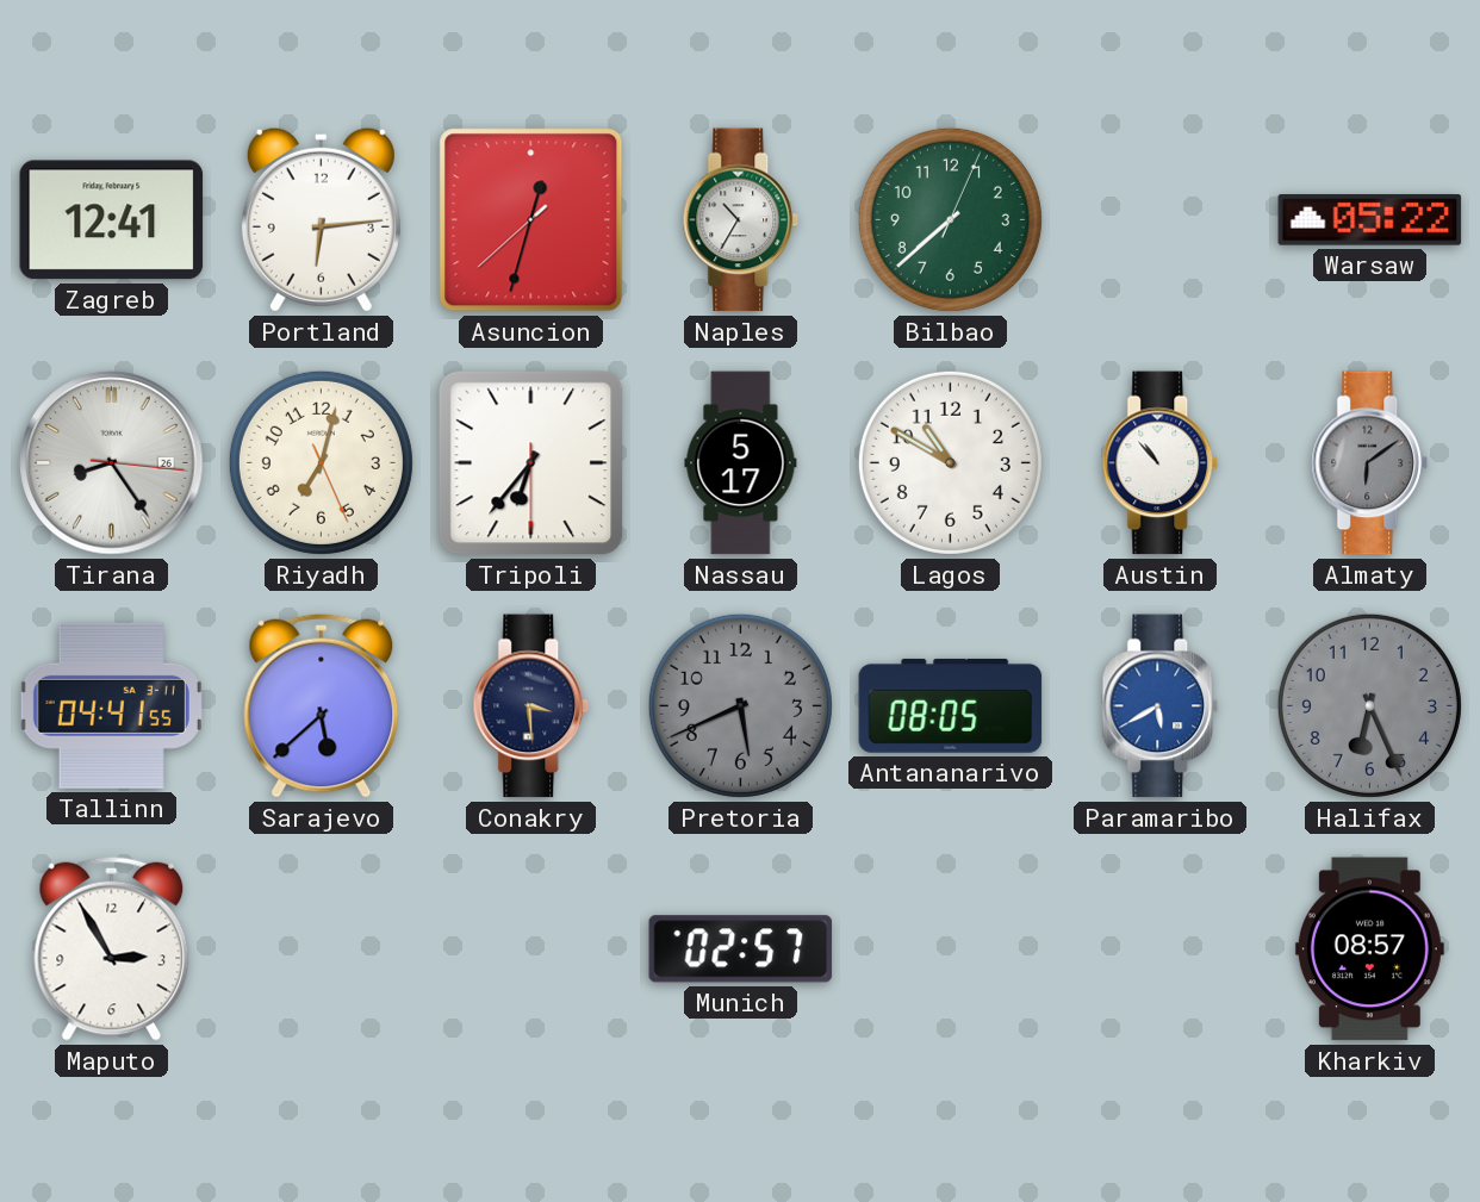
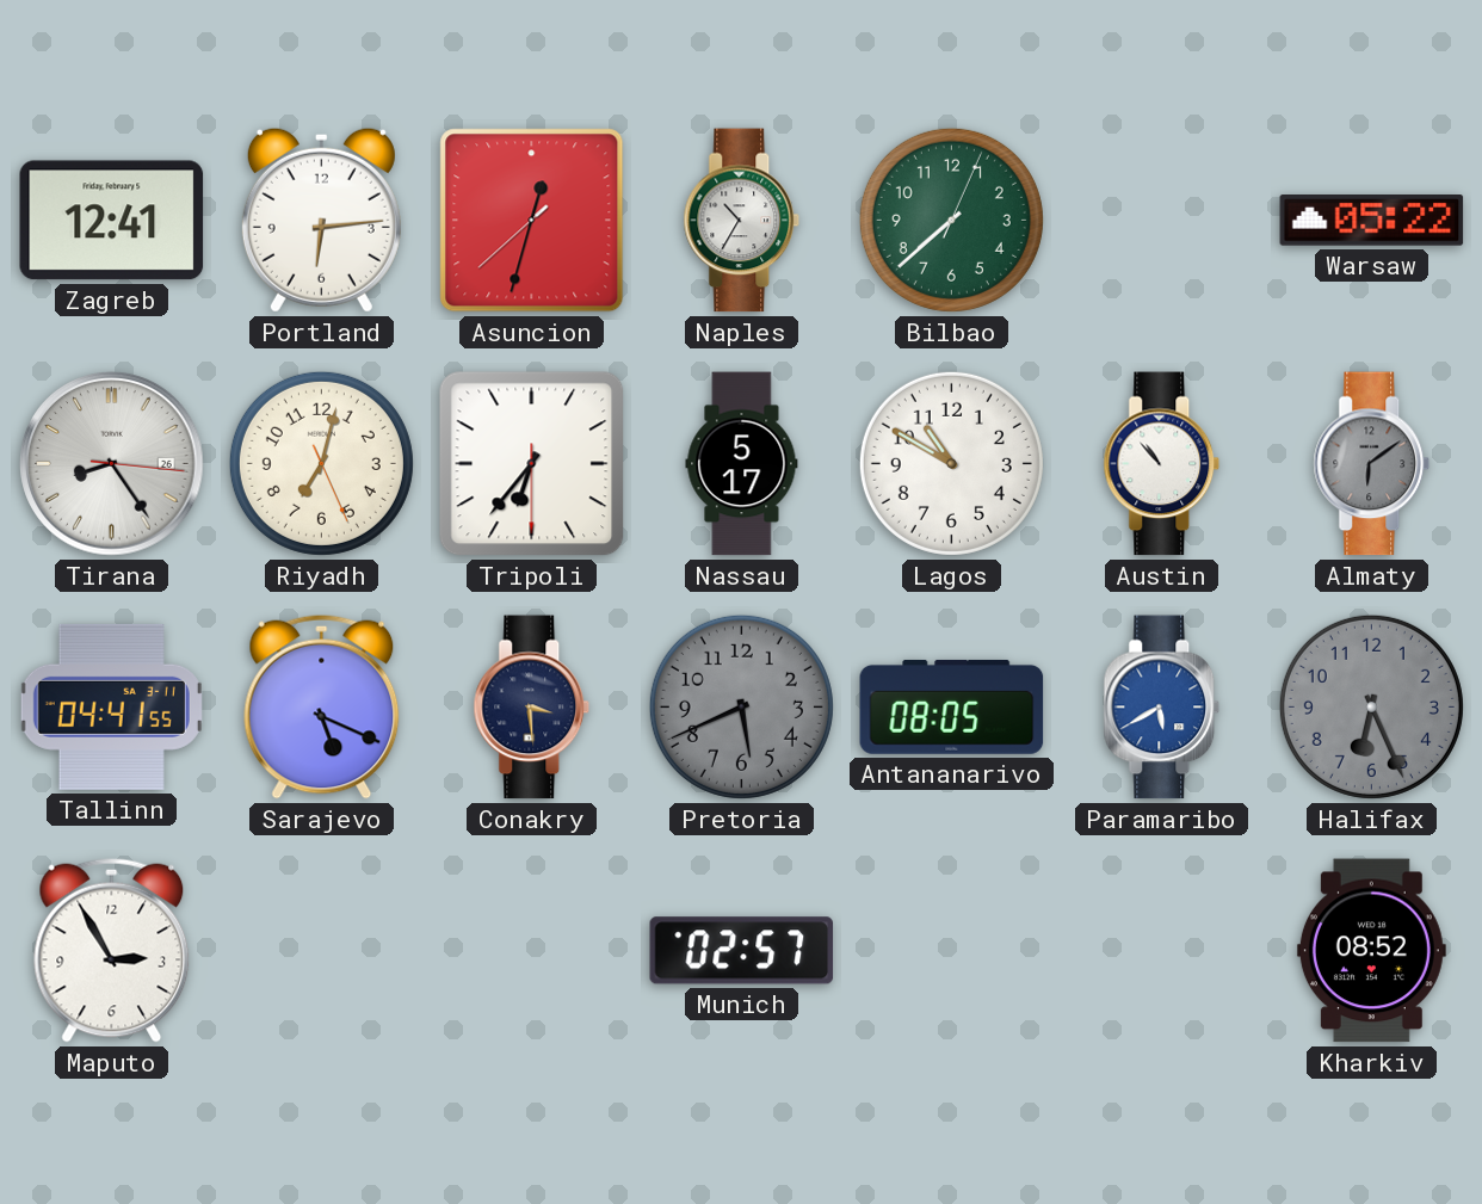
Sarajevo: 5:38 -> 5:19 (322, 706)
Kharkiv: 08:57 -> 08:52 (1371, 951)
